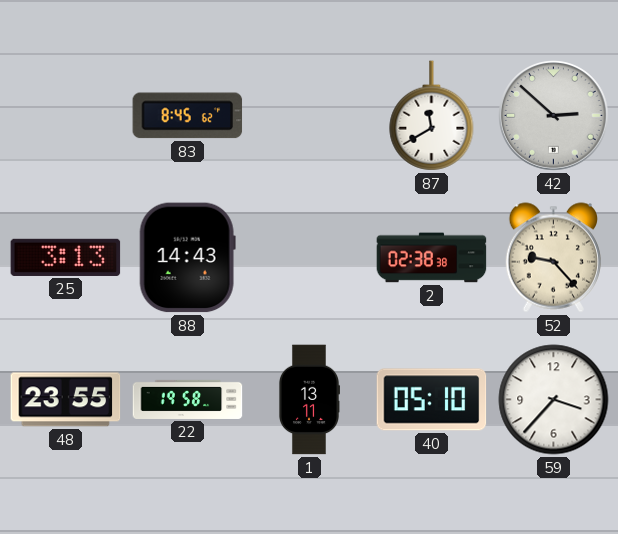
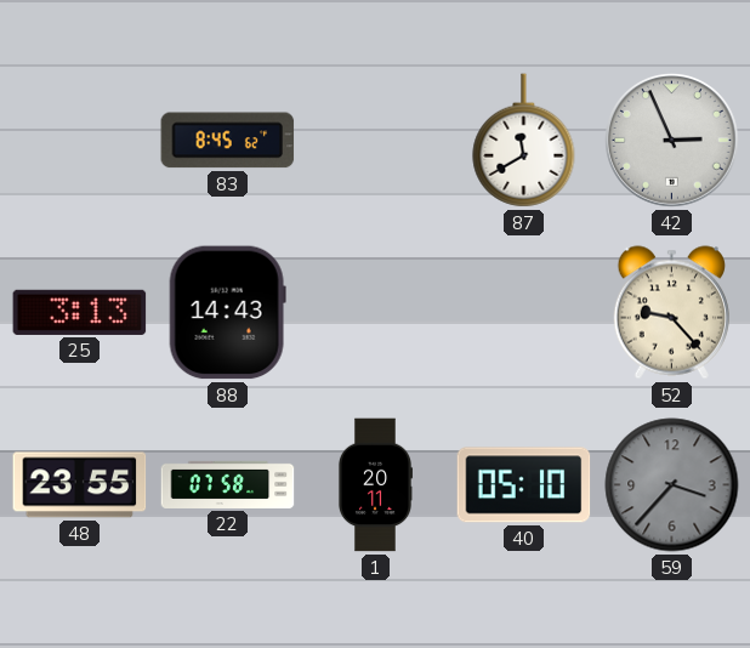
42: 2:52 -> 2:56 (672, 141)
2: 02:38 -> none (432, 258)
22: 19:58 -> 07:58 (228, 484)
1: 13:11 -> 20:11 (374, 485)
59 dial: white -> grey (672, 485)
